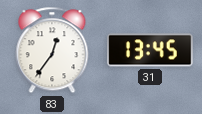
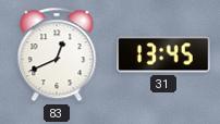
83: 12:36 -> 12:41 (57, 54)
